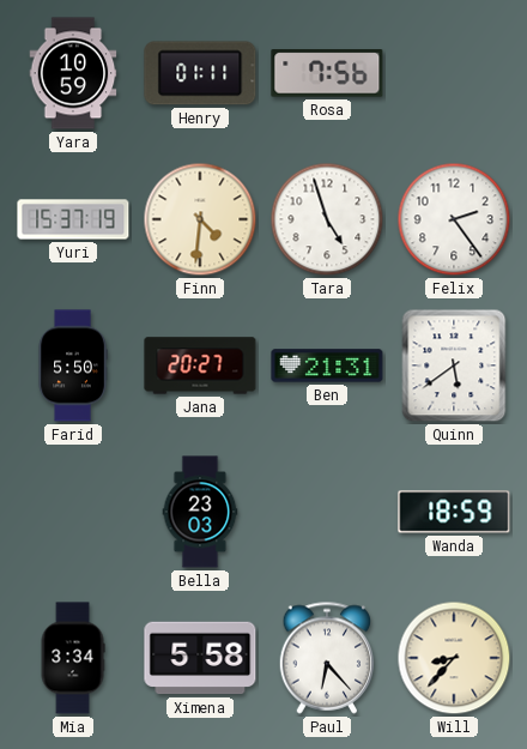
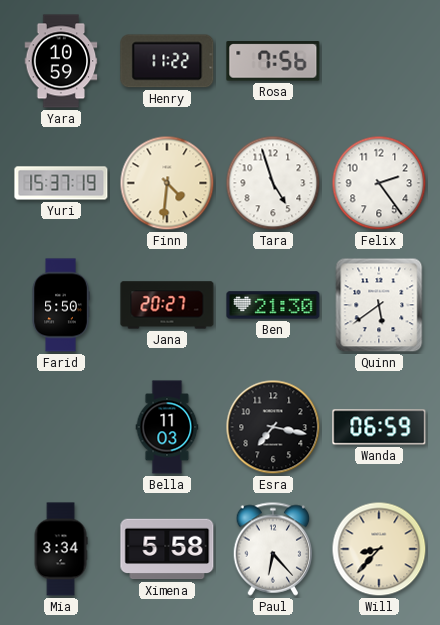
Henry: 01:11 -> 11:22 (167, 61)
Ben: 21:31 -> 21:30 (273, 305)
Bella: 23:03 -> 11:03 (167, 427)
Esra: none -> 7:17 (273, 427)
Wanda: 18:59 -> 06:59 (379, 427)
